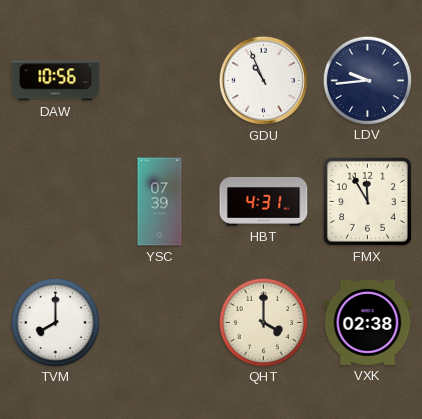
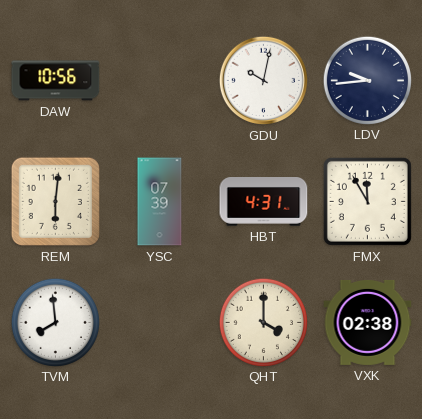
GDU: 10:56 -> 10:02 (263, 80)
REM: none -> 6:01 (55, 201)
TVM: 8:00 -> 7:59 (55, 322)
